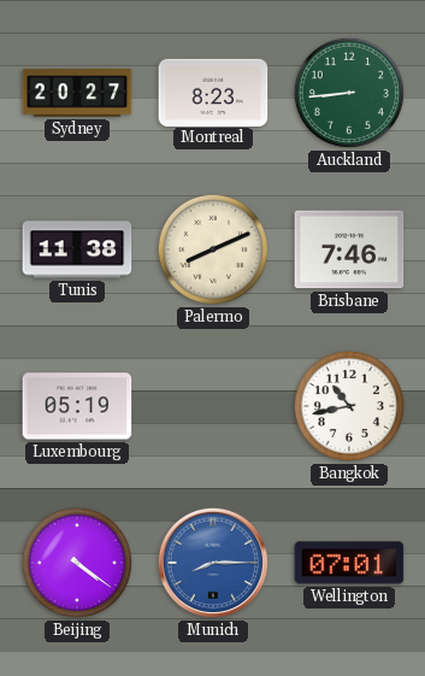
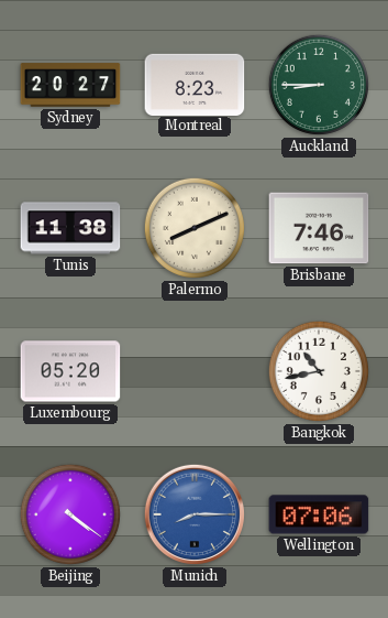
Auckland: 8:44 -> 8:45 (319, 85)
Luxembourg: 05:19 -> 05:20 (70, 371)
Wellington: 07:01 -> 07:06 (319, 514)
